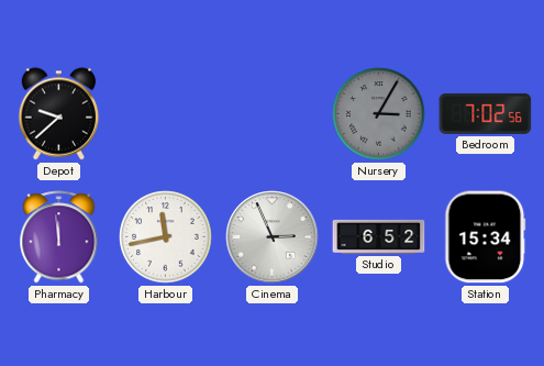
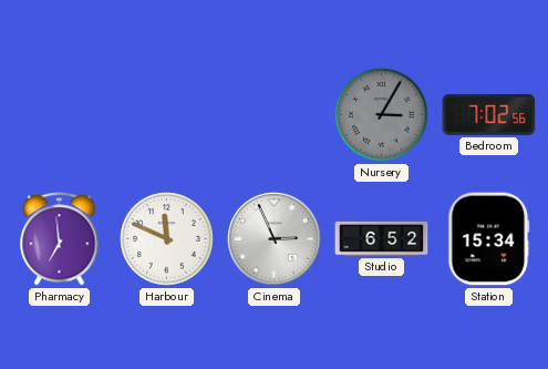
Depot: 9:38 -> none (59, 114)
Pharmacy: 11:59 -> 6:59 (60, 239)
Harbour: 11:43 -> 11:49 (167, 239)
